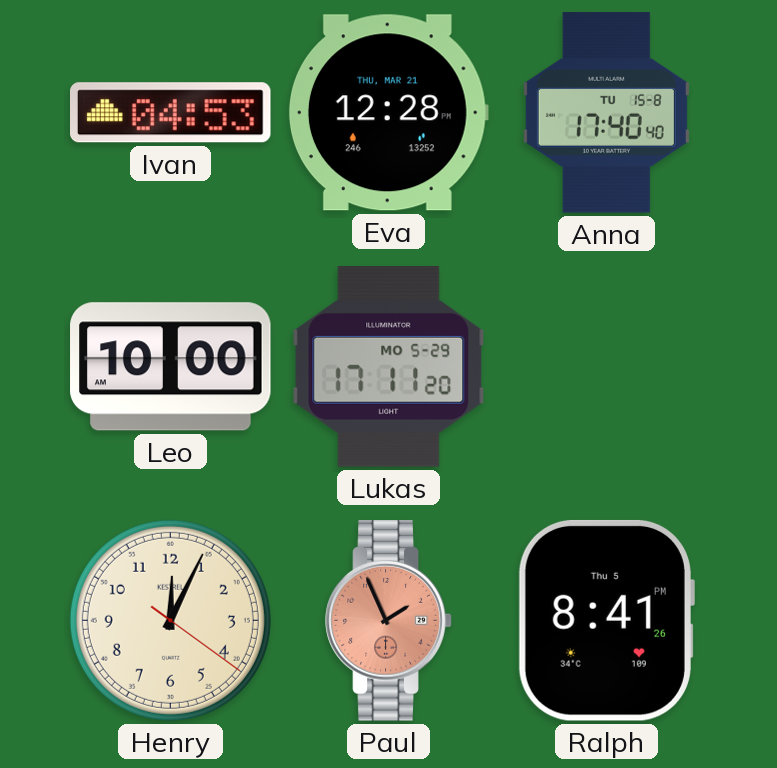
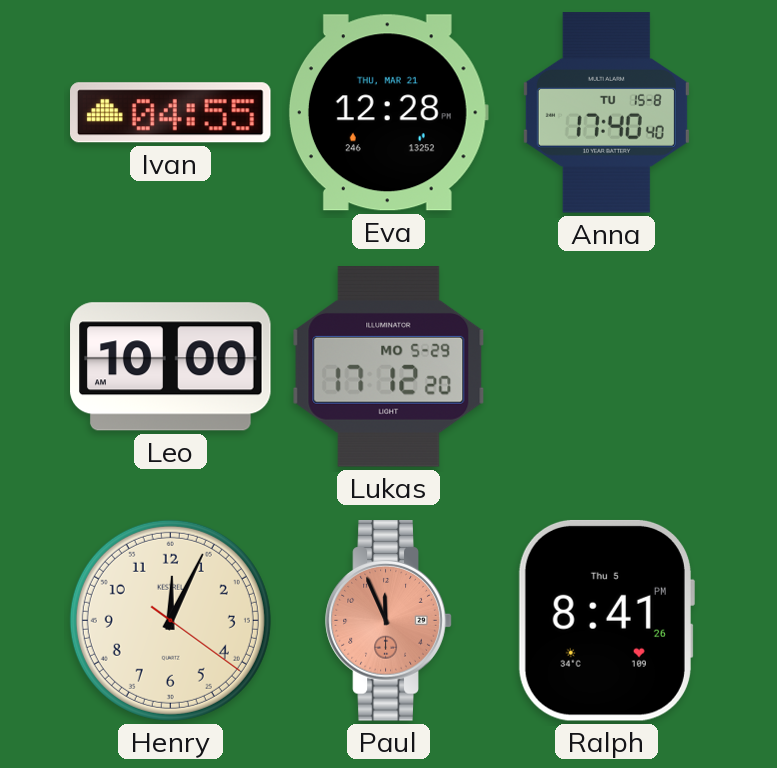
Ivan: 04:53 -> 04:55 (171, 113)
Lukas: 17:11 -> 17:12 (389, 367)
Paul: 1:56 -> 11:56 (389, 621)
